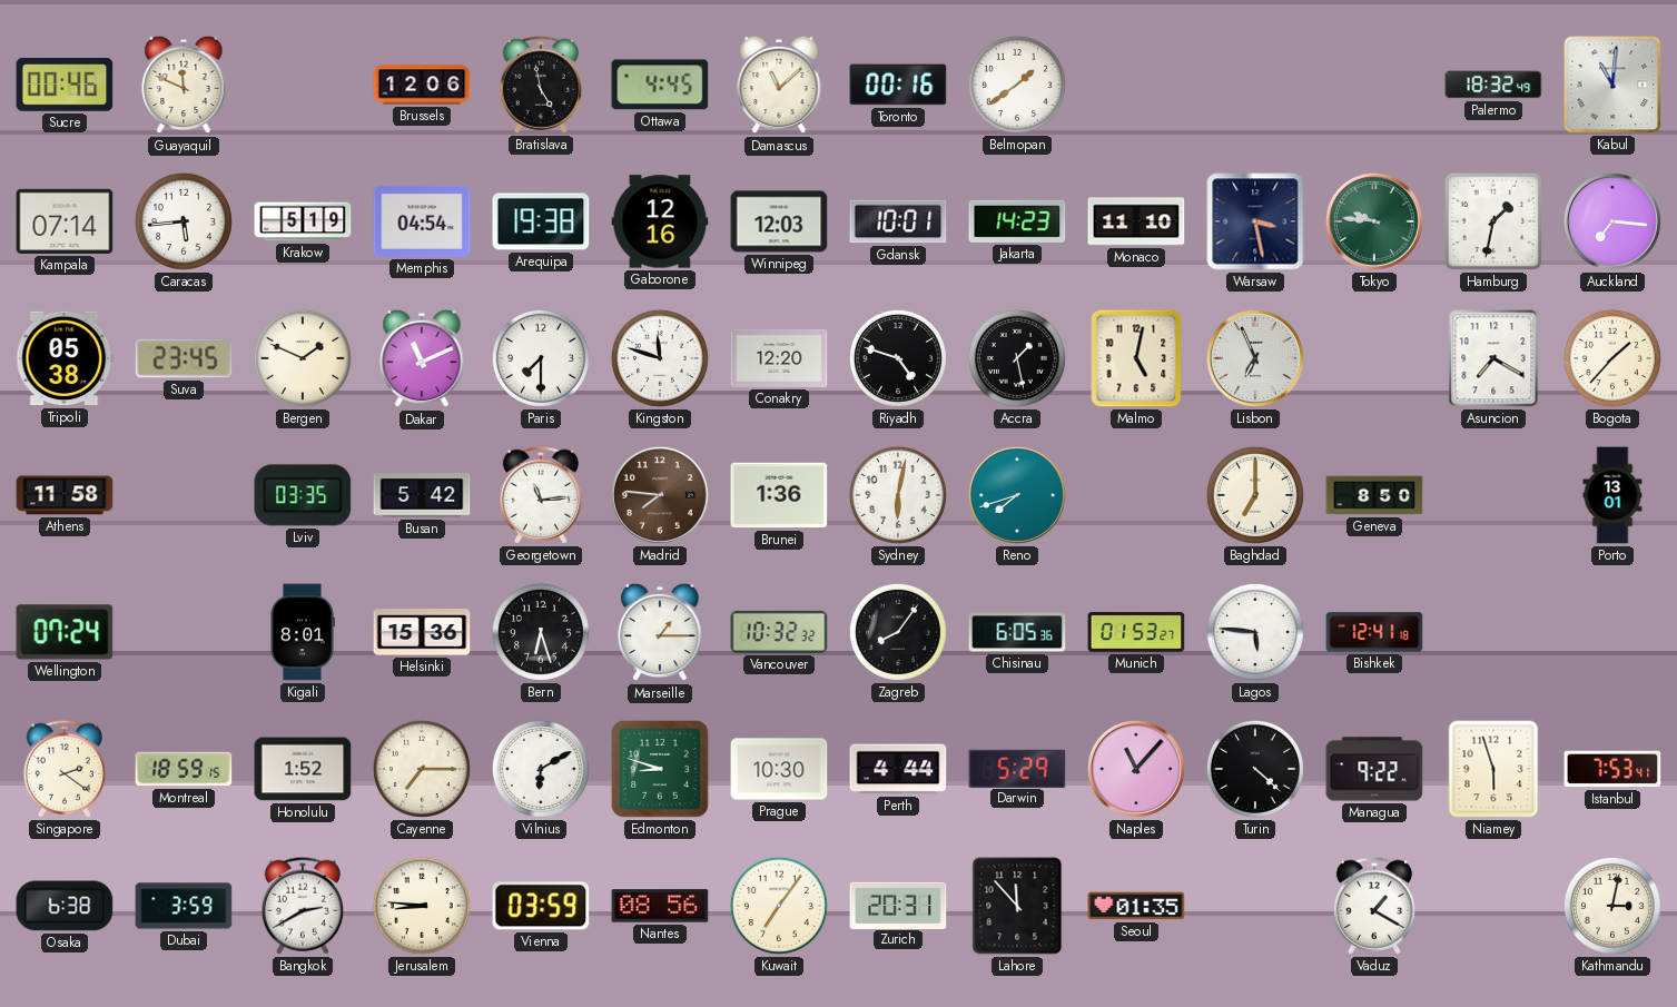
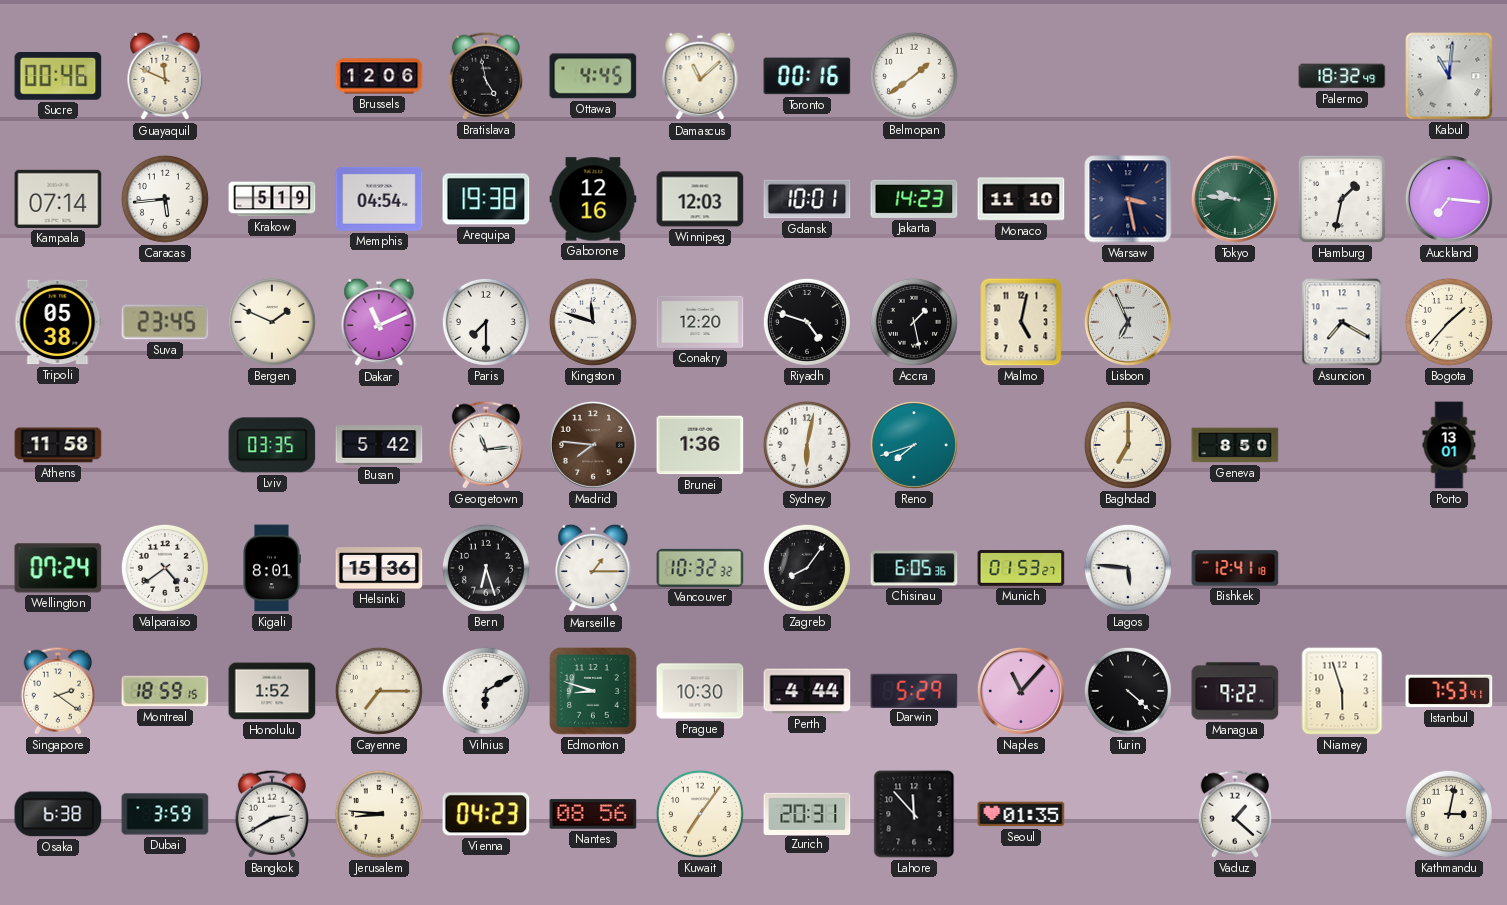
Valparaiso: none -> 4:39 (165, 568)
Vienna: 03:59 -> 04:23 (486, 814)
Vaduz: 1:20 -> 1:22 (1234, 814)
